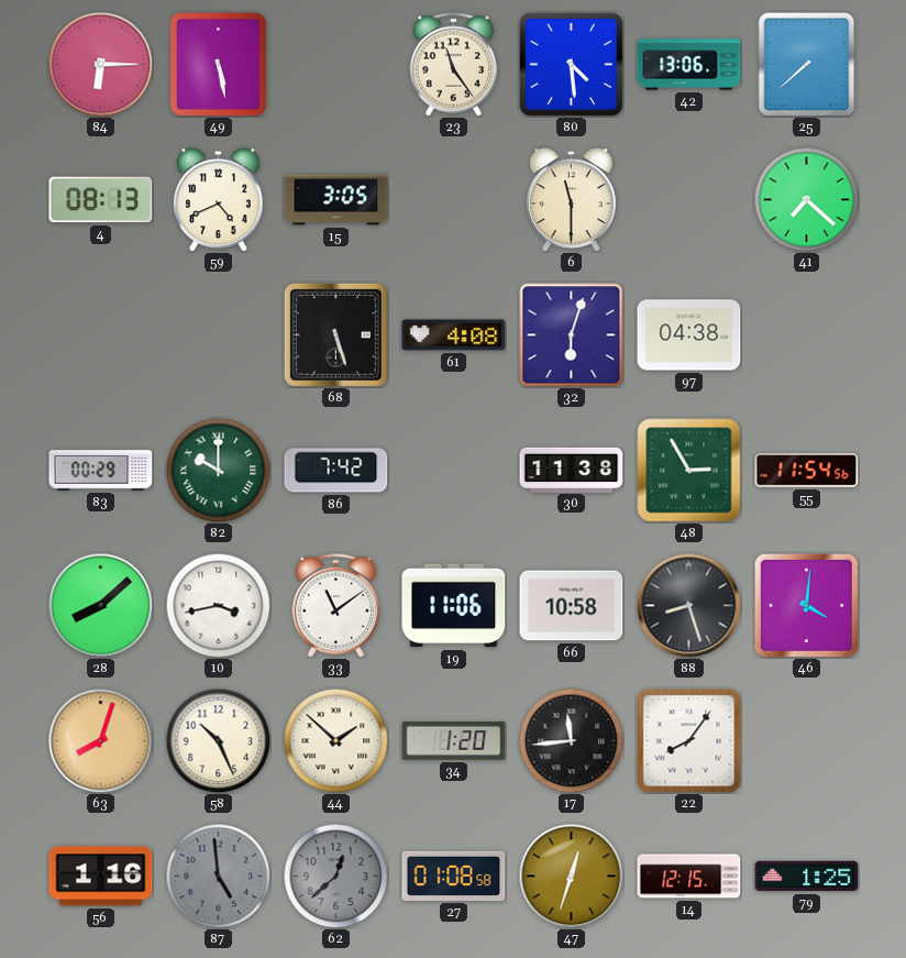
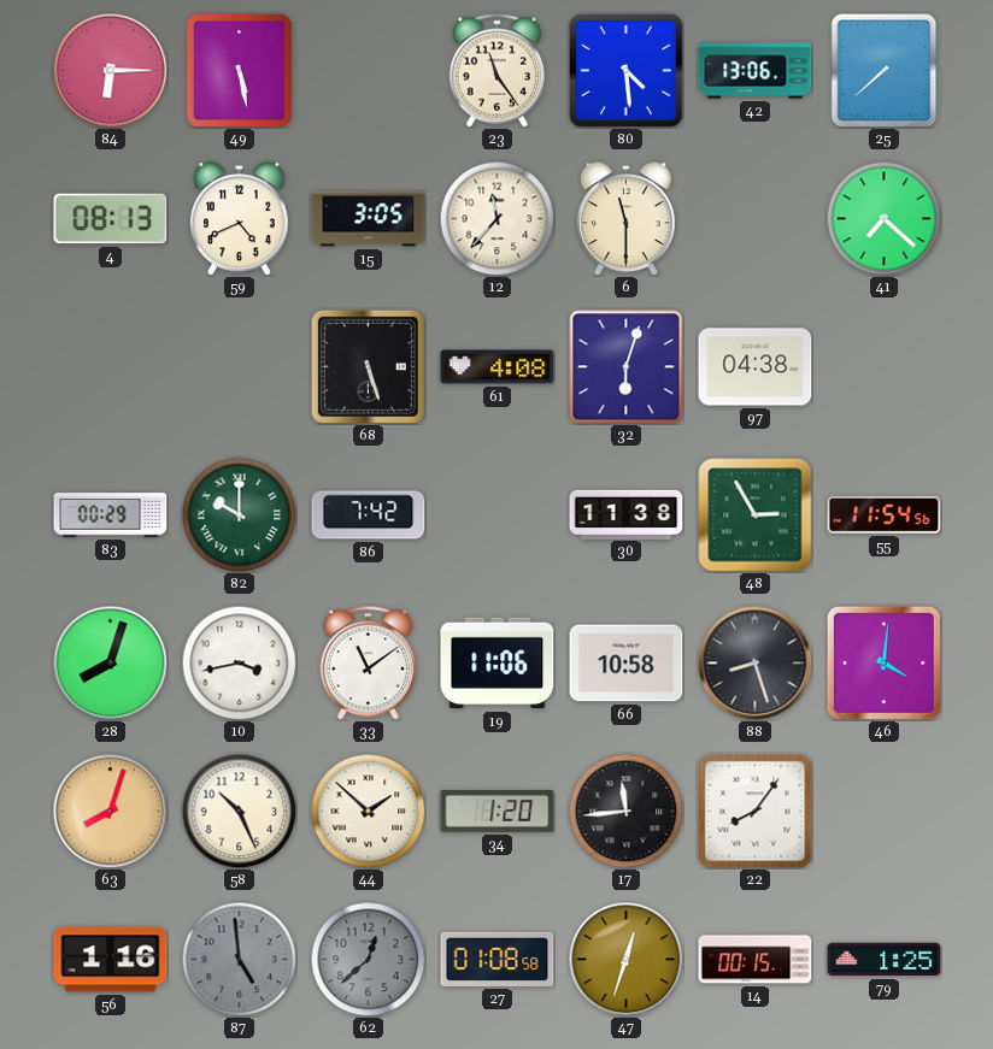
12: none -> 11:37 (497, 218)
28: 8:08 -> 8:03 (110, 662)
14: 12:15 -> 00:15 (756, 960)
